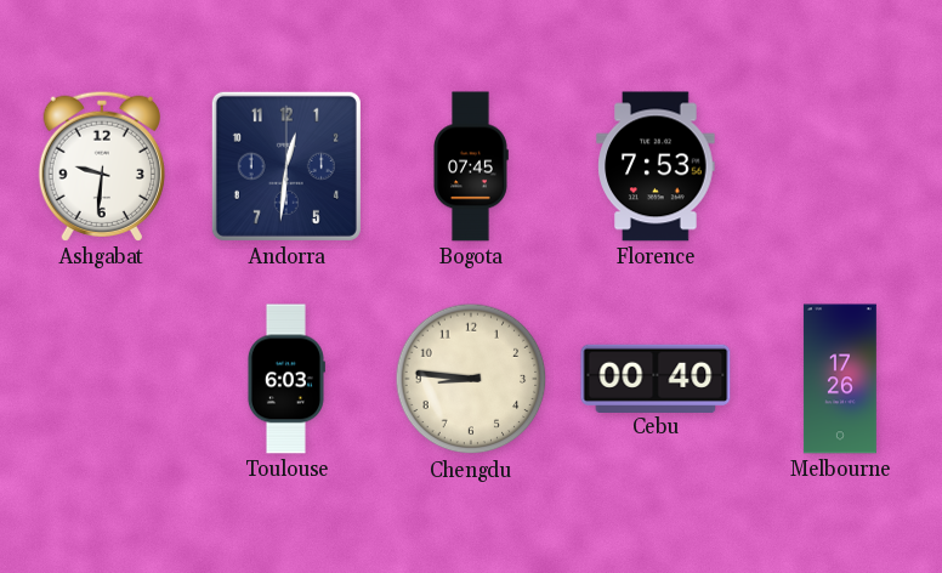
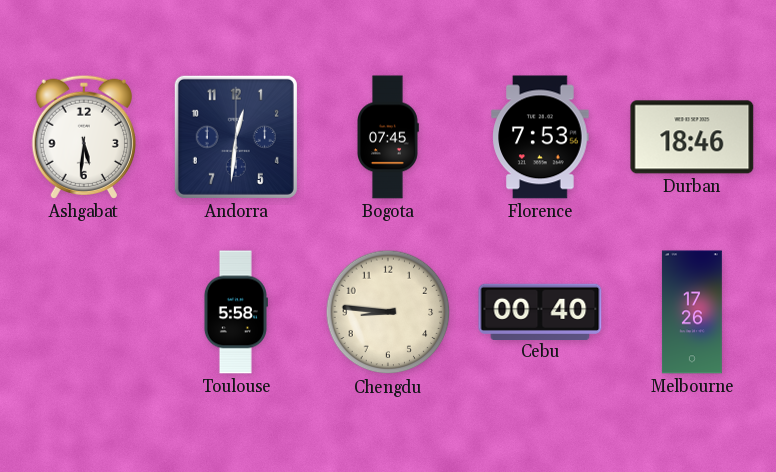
Ashgabat: 9:31 -> 5:31 (84, 137)
Durban: none -> 18:46 (692, 137)
Toulouse: 6:03 -> 5:58 (235, 312)
